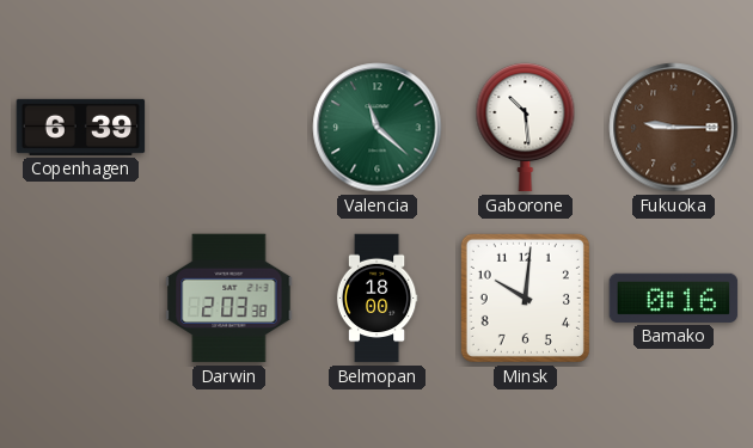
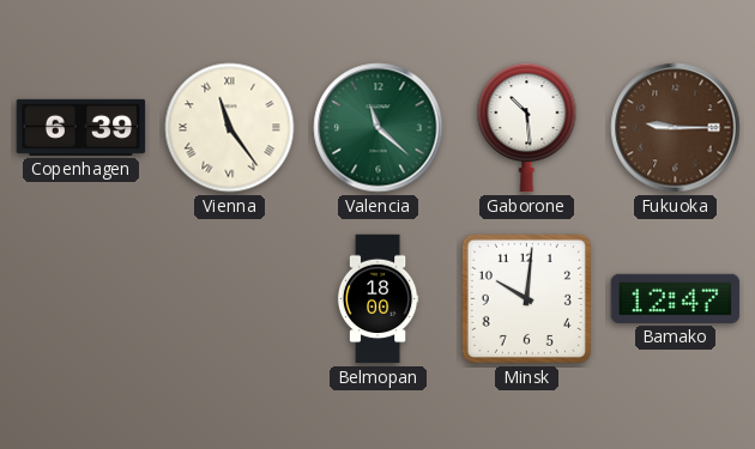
Vienna: none -> 11:24 (230, 128)
Darwin: 2:03 -> none (229, 299)
Bamako: 0:16 -> 12:47 (676, 298)
